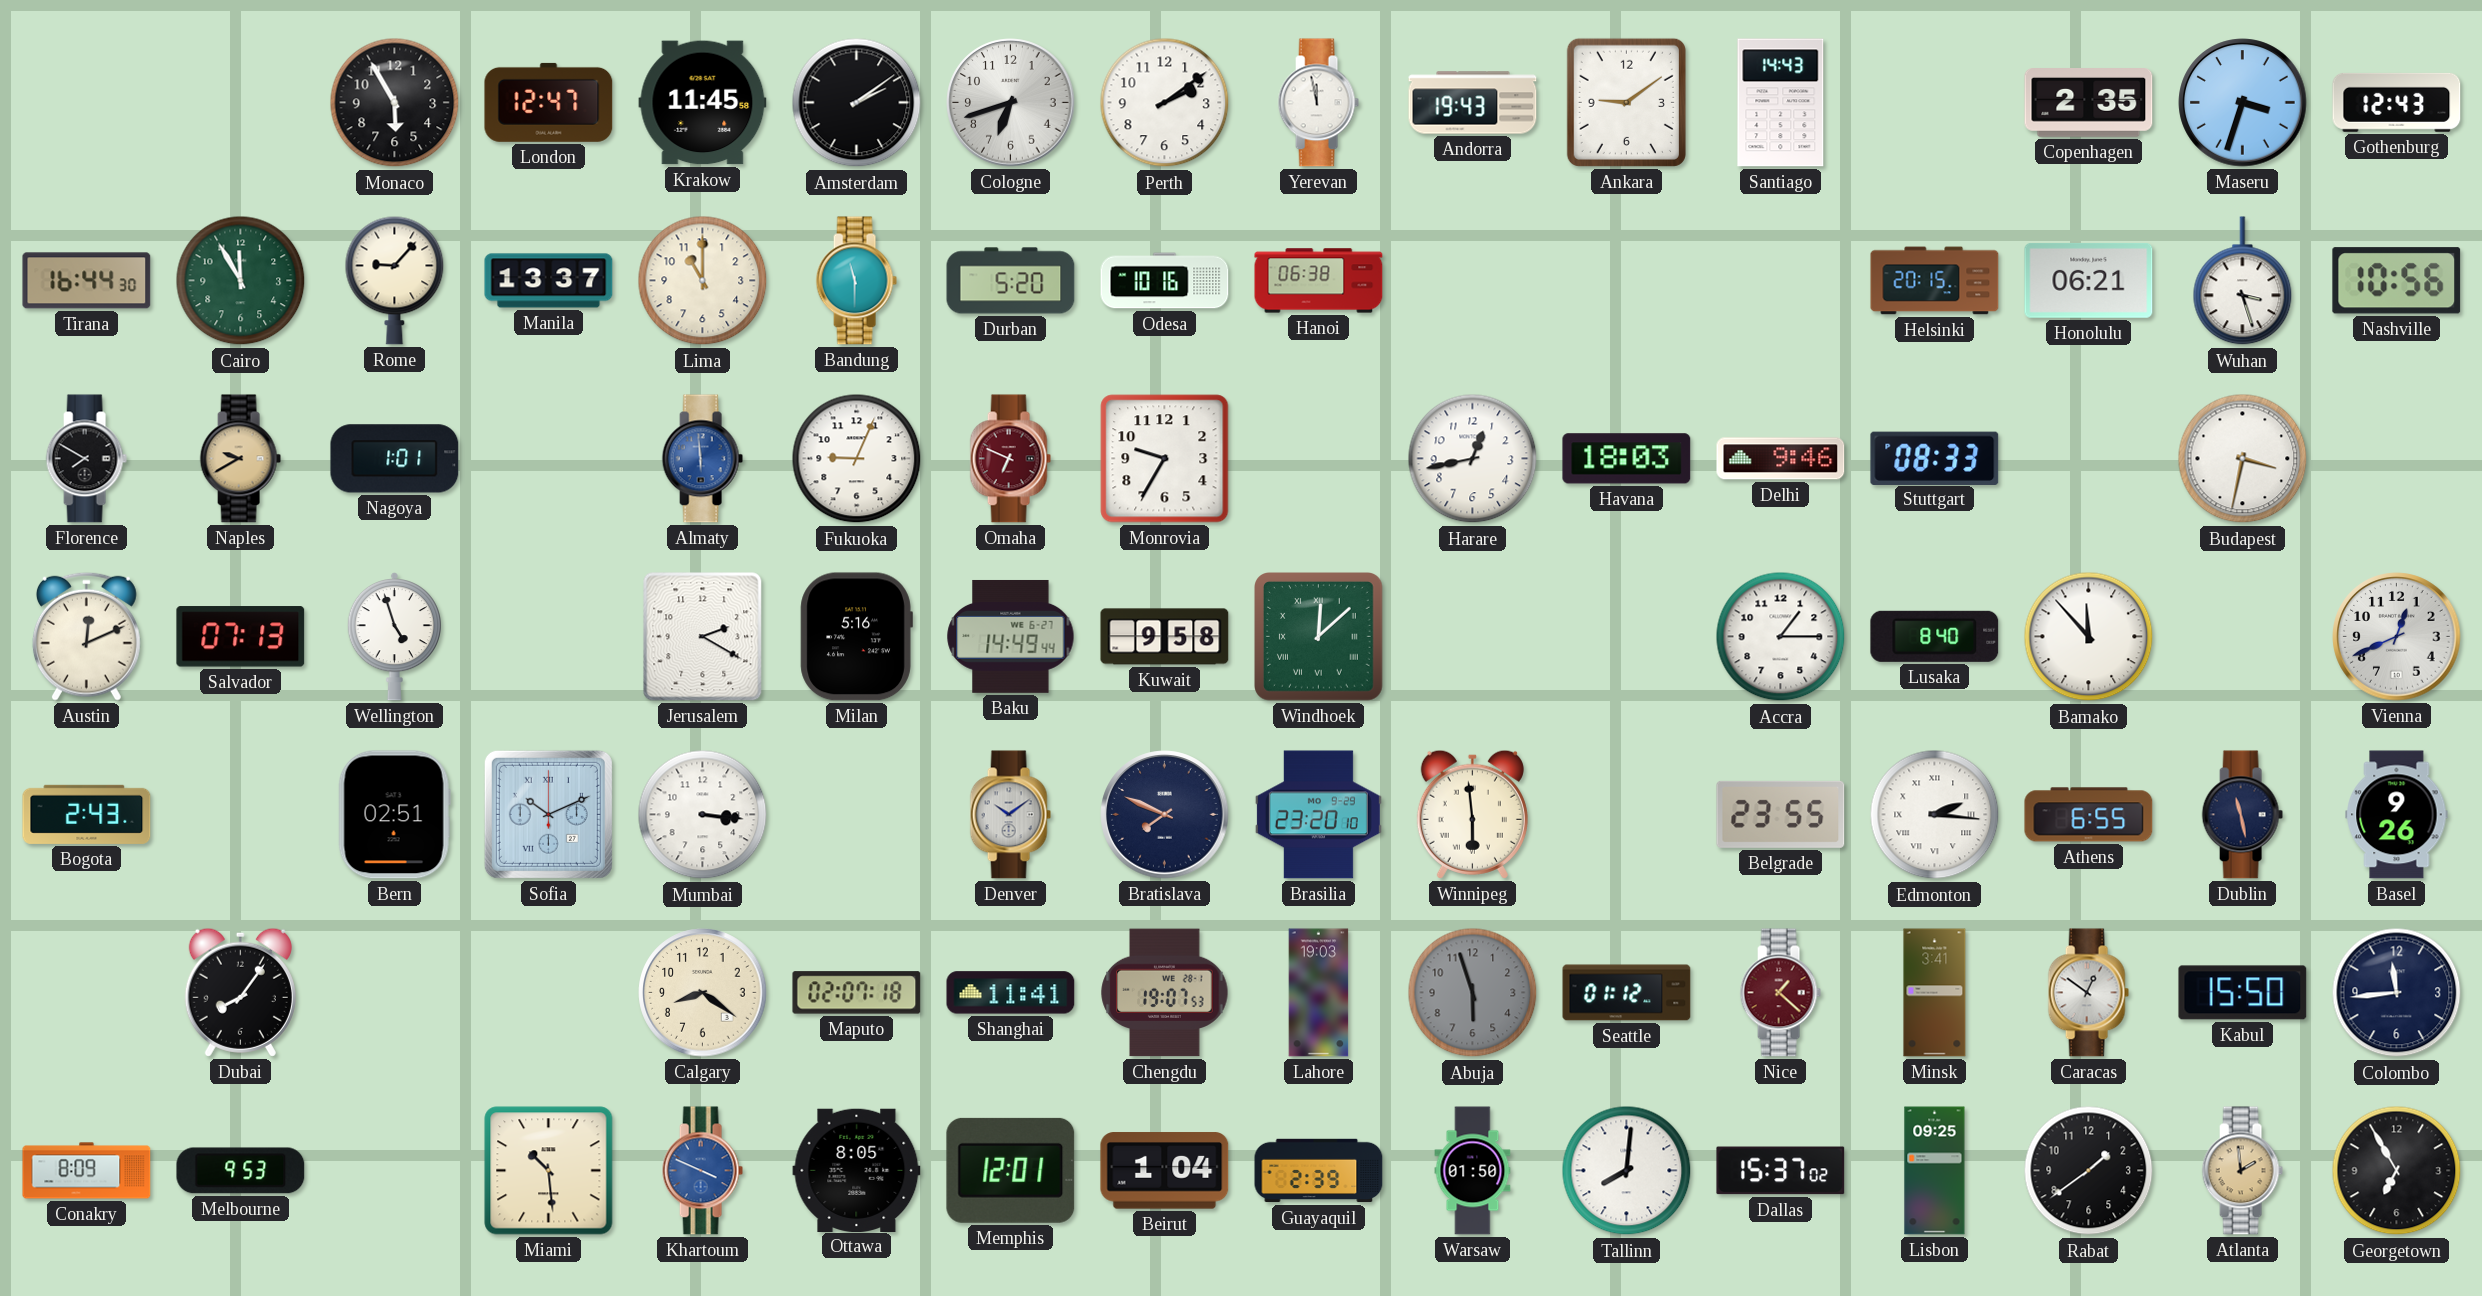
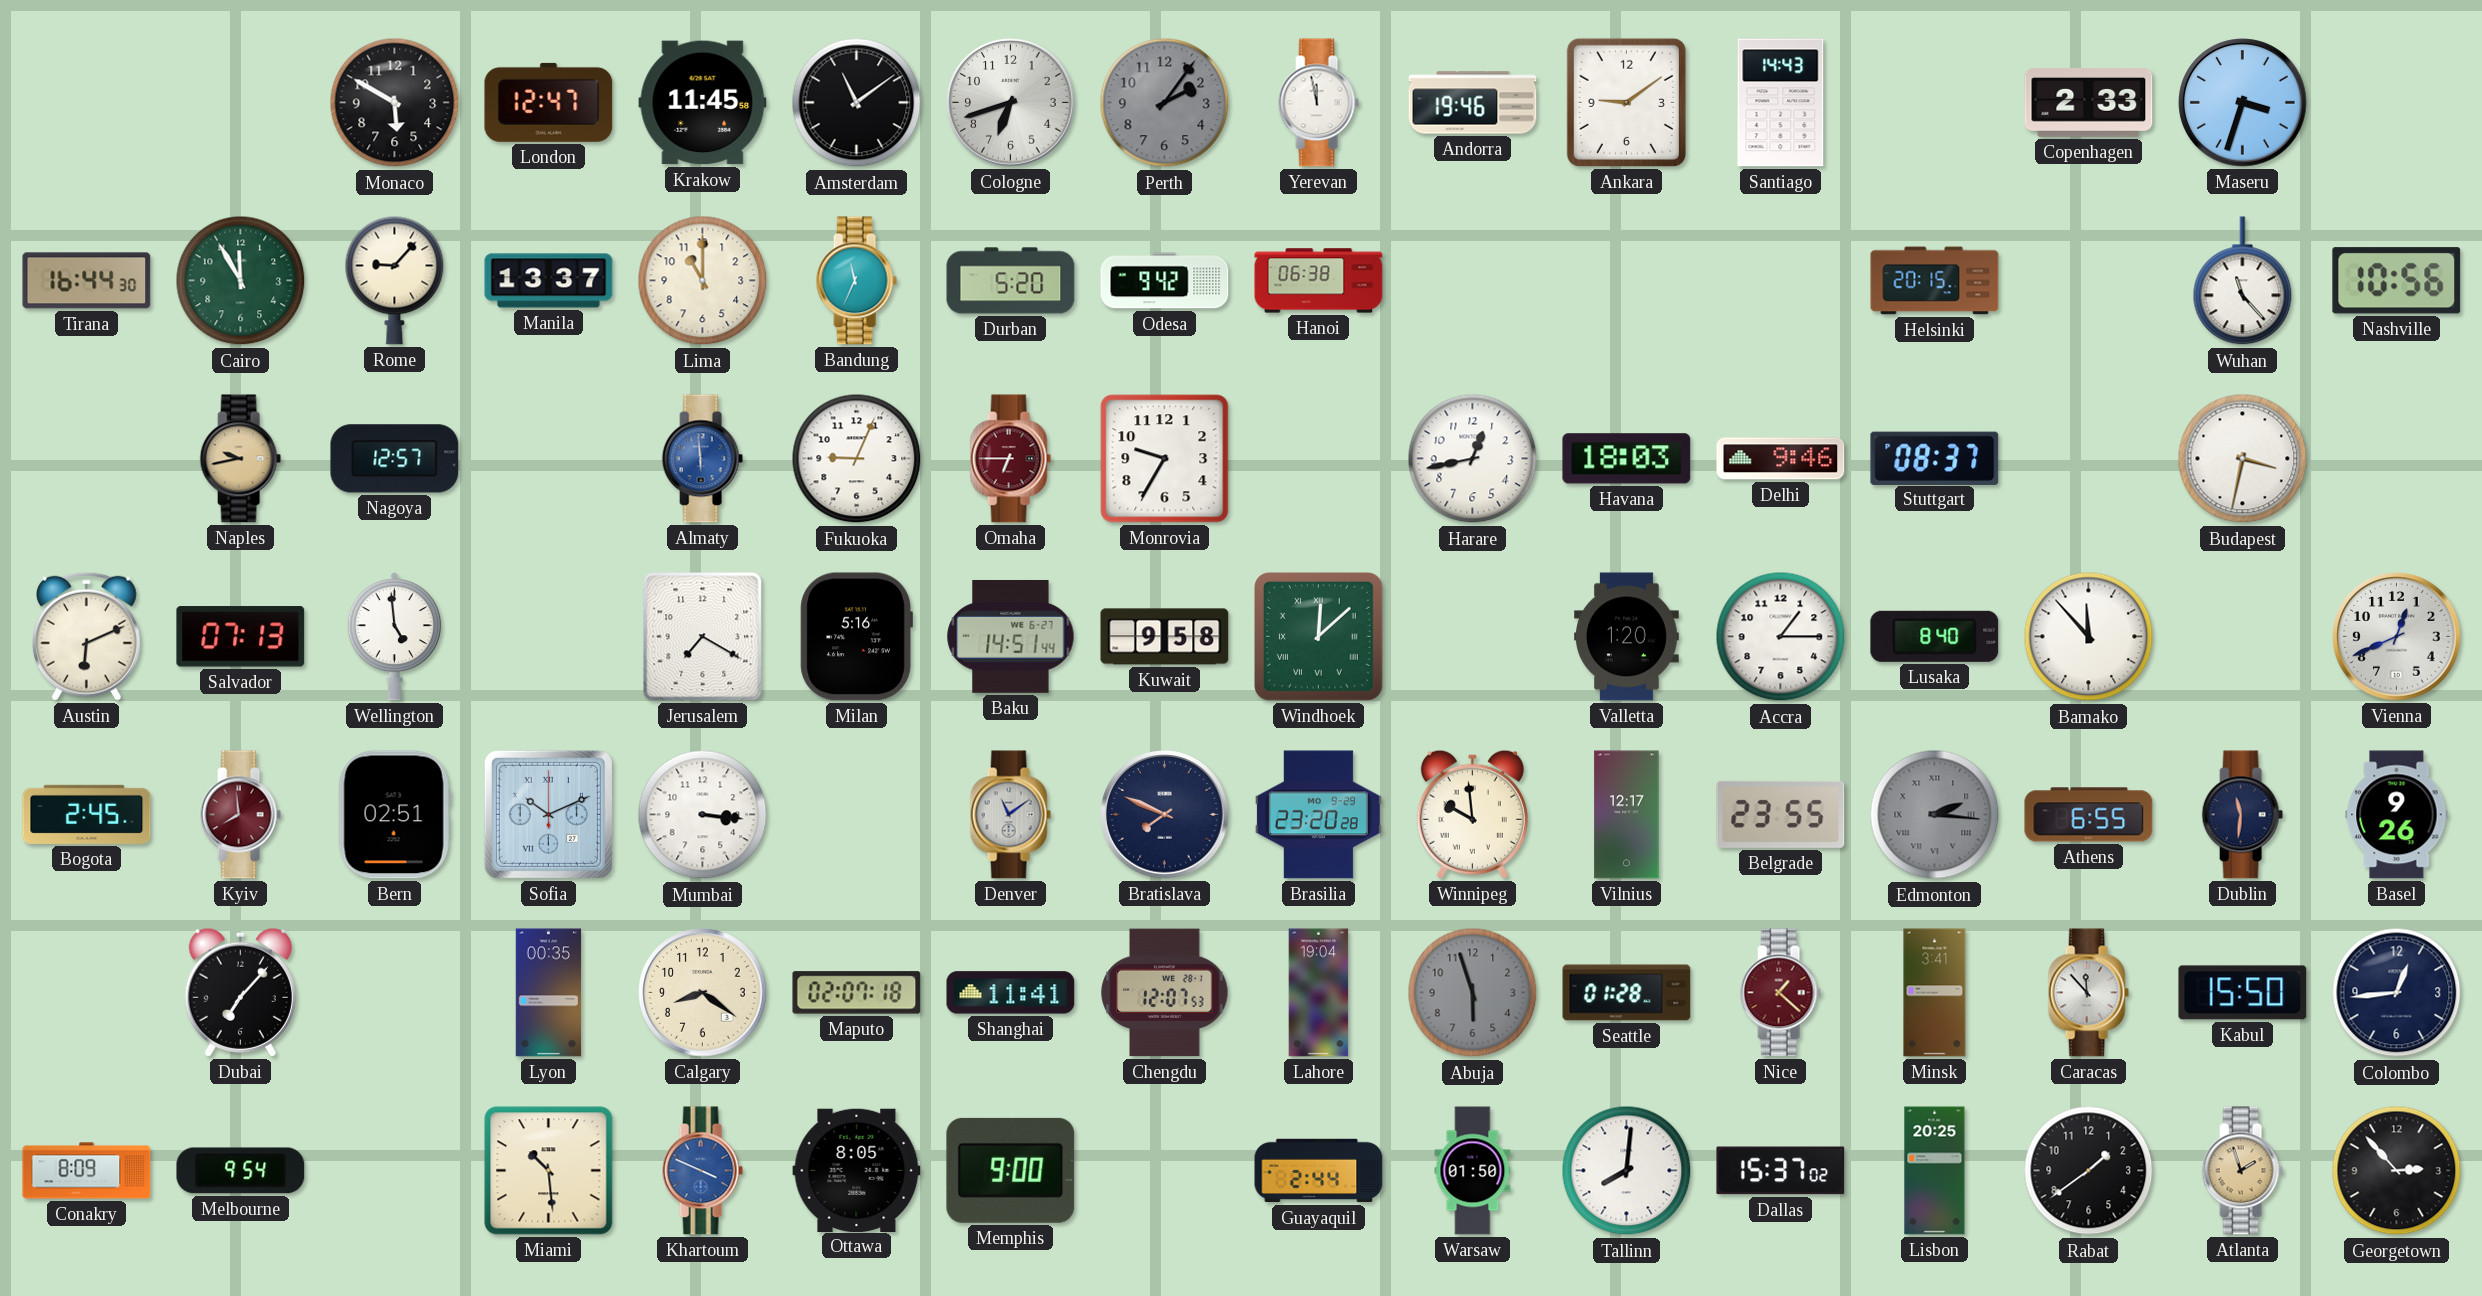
Monaco: 5:55 -> 5:50 (395, 103)
Amsterdam: 2:09 -> 11:09 (857, 103)
Perth: 2:09 -> 2:06 (1165, 103)
Perth dial: white -> grey (1165, 103)
Andorra: 19:43 -> 19:46 (1473, 103)
Copenhagen: 2:35 -> 2:33 (2089, 103)
Gothenburg: 12:43 -> none (2397, 102)
Bandung: 11:30 -> 11:34 (856, 281)
Odesa: 10:16 -> 9:42 (1165, 281)
Honolulu: 06:21 -> none (2089, 280)
Wuhan: 3:27 -> 11:23 (2243, 281)
Florence: 7:50 -> none (86, 459)
Naples: 9:40 -> 9:43 (240, 459)
Nagoya: 1:01 -> 12:57 (395, 459)
Omaha: 6:49 -> 6:45 (1010, 459)
Stuttgart: 08:33 -> 08:37 (1935, 458)
Austin: 12:11 -> 6:11 (86, 636)
Wellington: 4:57 -> 4:59 (394, 636)
Jerusalem: 2:20 -> 7:20 (703, 637)
Baku: 14:49 -> 14:51 (1011, 636)
Valletta: none -> 1:20 (1627, 637)
Bogota: 2:43 -> 2:45 (87, 814)
Kyiv: none -> 7:59 (240, 815)
Denver: 10:09 -> 11:09 (1010, 815)
Brasilia: 23:20:10 -> 23:20:28 (1318, 815)
Winnipeg: 5:59 -> 9:59 (1472, 814)
Vilnius: none -> 12:17 (1627, 815)
Edmonton dial: white -> grey (1935, 815)
Dublin: 11:28 -> 11:31 (2242, 815)
Dubai: 8:06 -> 7:07 (240, 992)
Lyon: none -> 00:35 (549, 993)
Chengdu: 19:07 -> 12:07 (1165, 993)
Lahore: 19:03 -> 19:04 (1319, 993)
Seattle: 01:12 -> 01:28 (1627, 993)
Caracas: 12:51 -> 11:53 (2088, 993)
Colombo: 11:44 -> 12:44 (2397, 993)
Melbourne: 9:53 -> 9:54 (241, 1171)
Memphis: 12:01 -> 9:00 (1011, 1170)
Beirut: 1:04 -> none (1165, 1171)
Guayaquil: 2:39 -> 2:44 (1319, 1171)
Lisbon: 09:25 -> 20:25 (1935, 1171)
Atlanta: 1:59 -> 1:57 (2242, 1171)
Georgetown: 6:55 -> 2:53 (2397, 1171)
